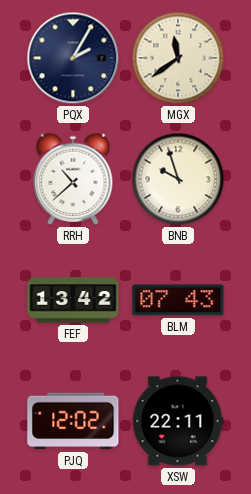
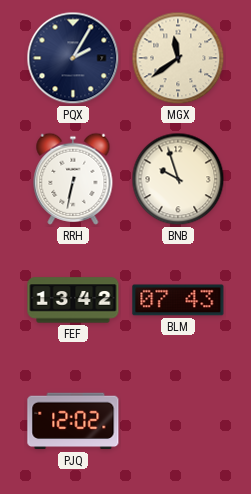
RRH: 10:38 -> 6:32 (73, 179)
XSW: 22:11 -> none (178, 421)
